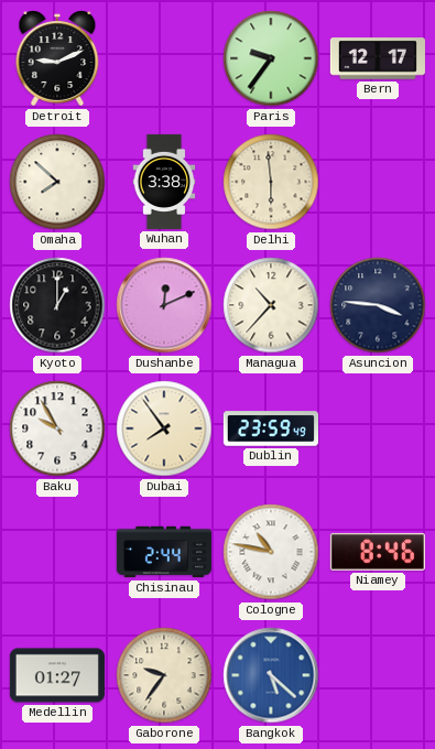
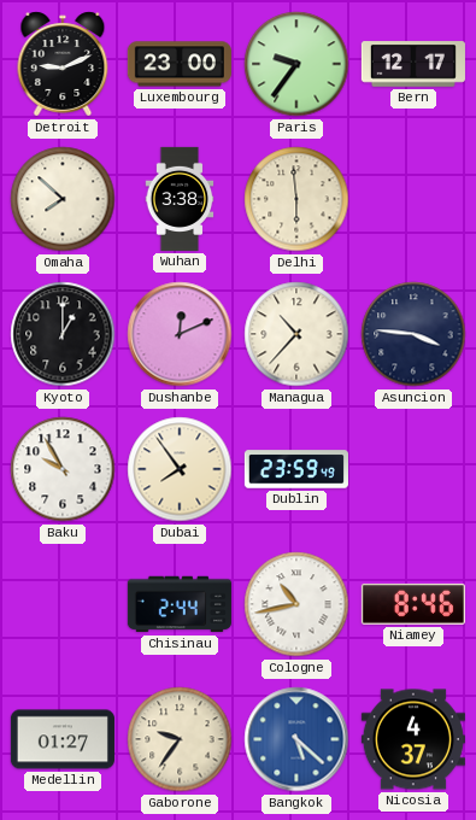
Luxembourg: none -> 23:00 (180, 64)
Cologne: 10:47 -> 10:43 (296, 604)
Nicosia: none -> 4:37 (413, 739)
